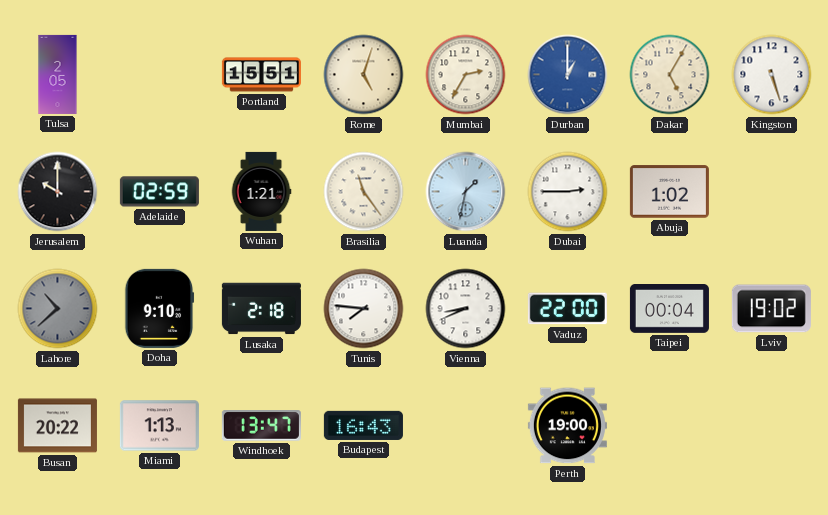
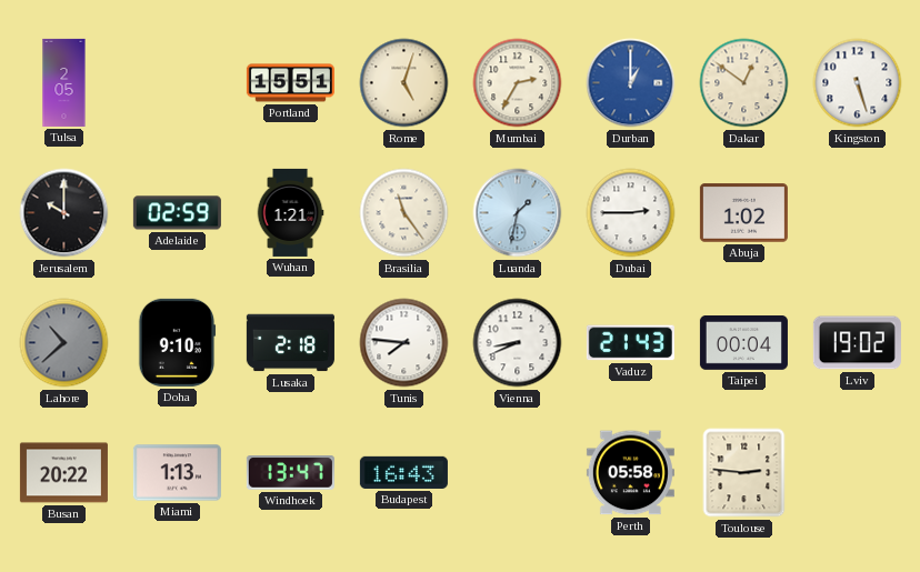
Dakar: 5:05 -> 12:51 (744, 83)
Vaduz: 22:00 -> 21:43 (630, 343)
Perth: 19:00 -> 05:58 (630, 473)
Toulouse: none -> 2:46 (744, 473)
